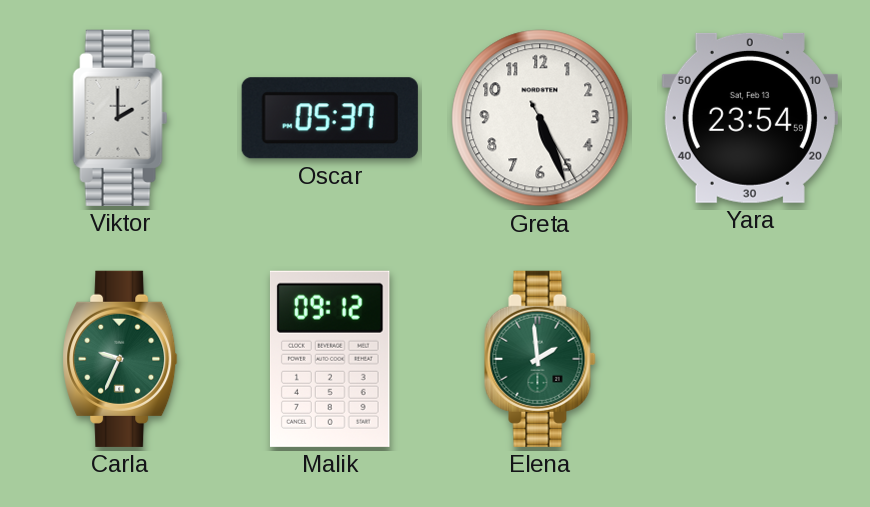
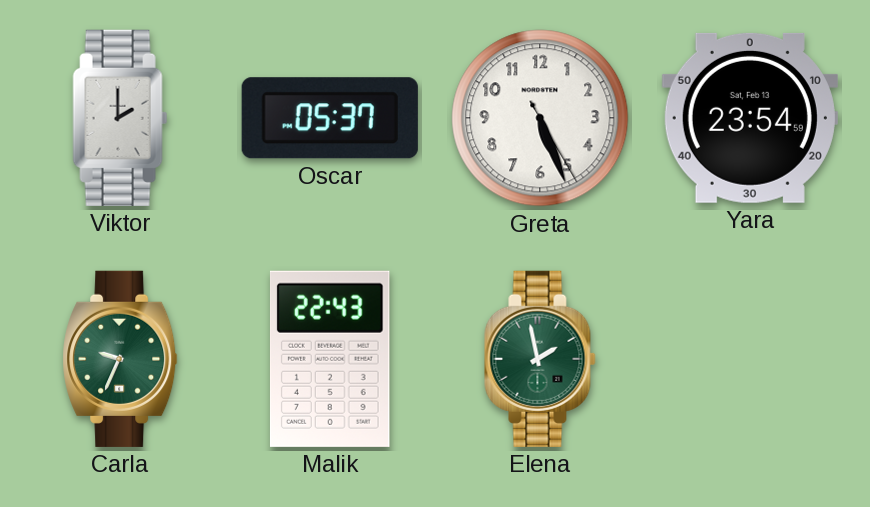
Malik: 09:12 -> 22:43 (330, 359)
Elena: 1:59 -> 1:58 (540, 359)
